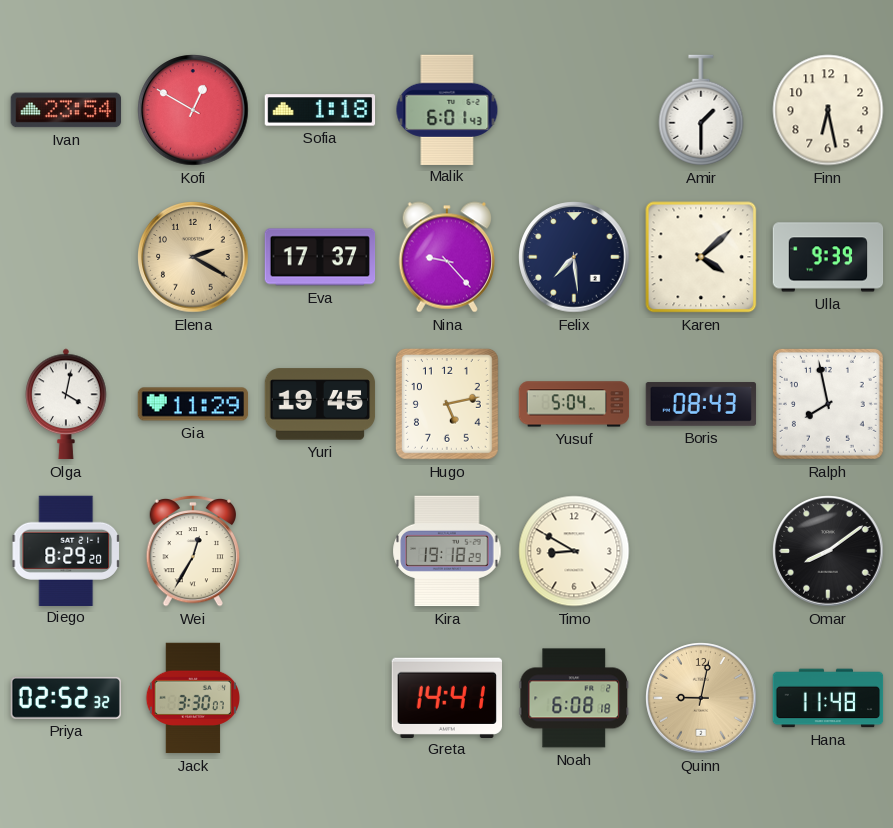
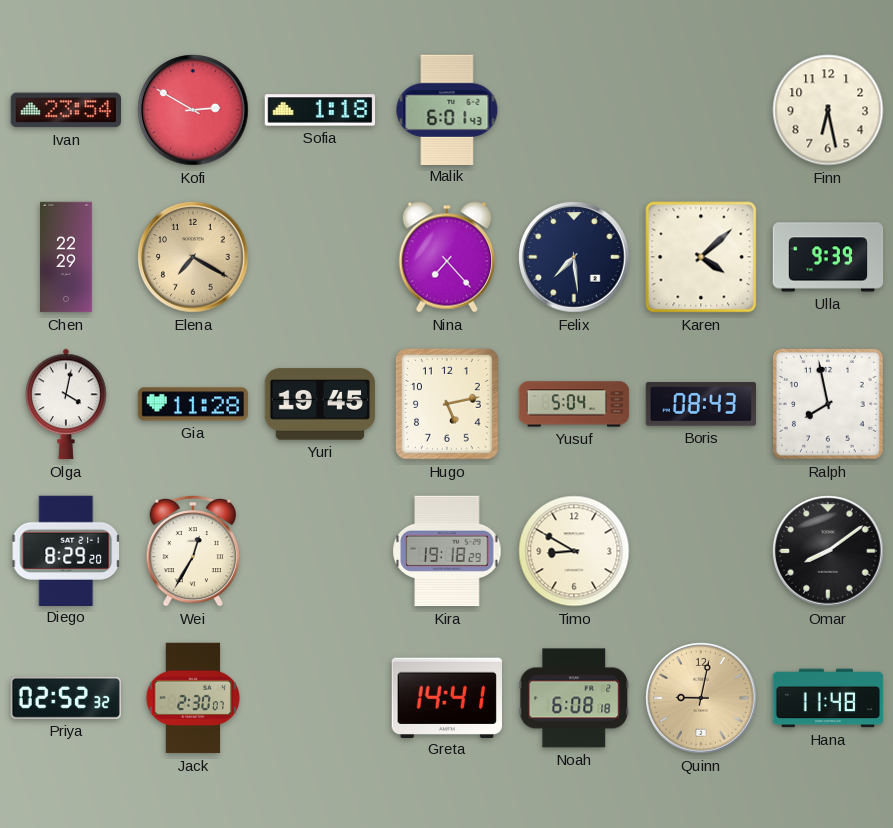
Kofi: 12:50 -> 2:50 (193, 110)
Amir: 1:30 -> none (701, 110)
Chen: none -> 22:29 (66, 257)
Elena: 2:20 -> 7:20 (193, 257)
Eva: 17:37 -> none (320, 257)
Nina: 9:23 -> 7:23 (446, 257)
Gia: 11:29 -> 11:28 (193, 404)
Jack: 3:30 -> 2:30 (192, 698)
